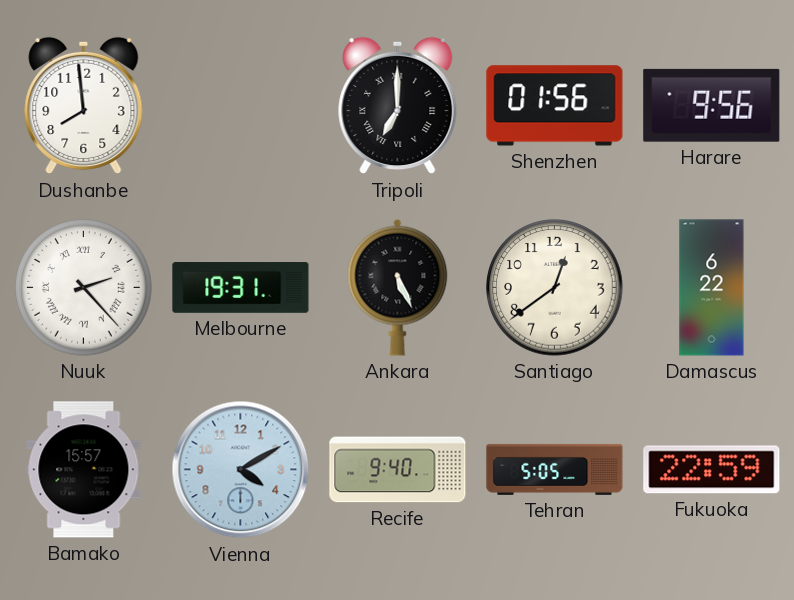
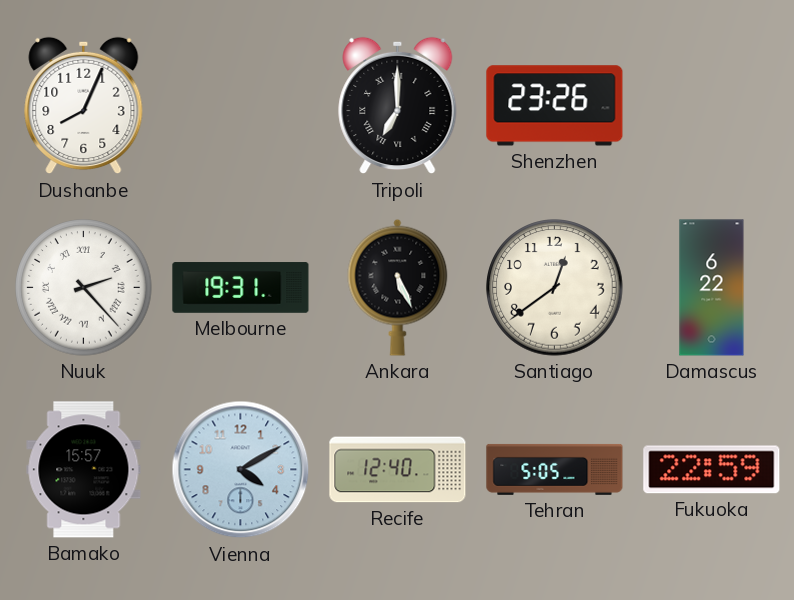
Dushanbe: 7:59 -> 8:04 (84, 106)
Shenzhen: 01:56 -> 23:26 (555, 106)
Harare: 9:56 -> none (712, 105)
Recife: 9:40 -> 12:40 (398, 470)
